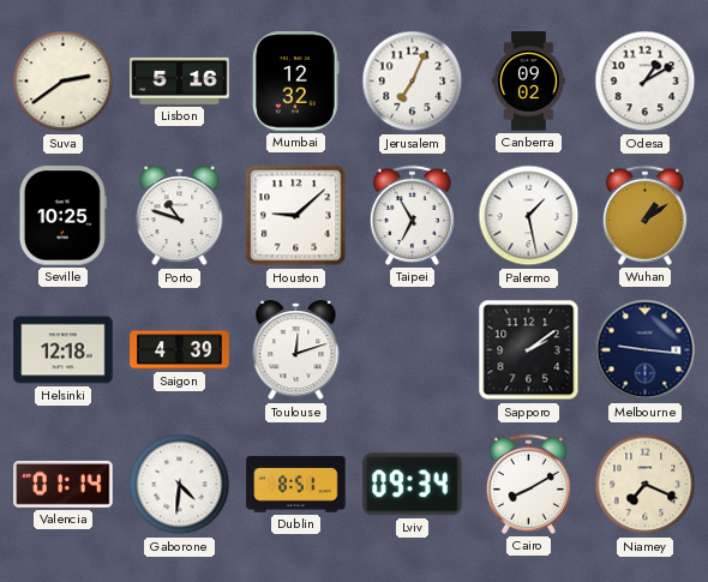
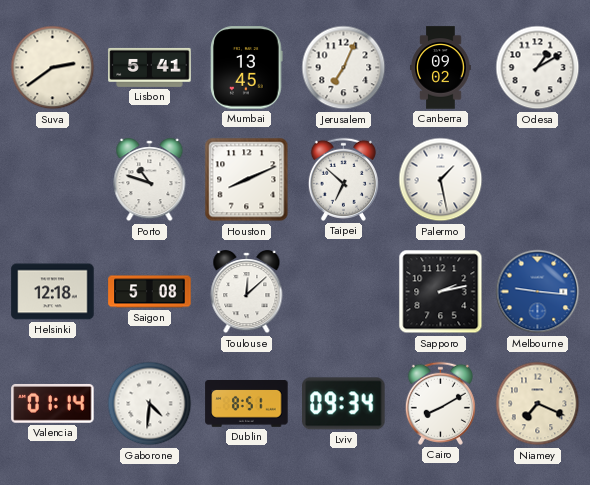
Lisbon: 5:16 -> 5:41 (150, 67)
Mumbai: 12:32 -> 13:45 (247, 68)
Seville: 10:25 -> none (62, 216)
Houston: 9:08 -> 8:11 (247, 180)
Taipei: 6:55 -> 6:52 (343, 179)
Wuhan: 1:09 -> none (644, 215)
Saigon: 4:39 -> 5:08 (150, 292)
Toulouse: 12:12 -> 12:08 (247, 292)
Sapporo: 2:09 -> 2:13 (441, 292)
Melbourne dial: navy -> blue (538, 292)
